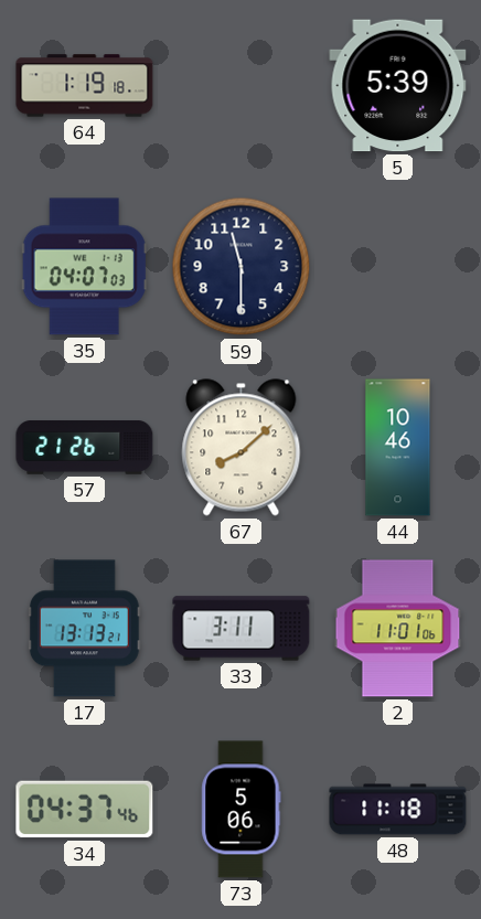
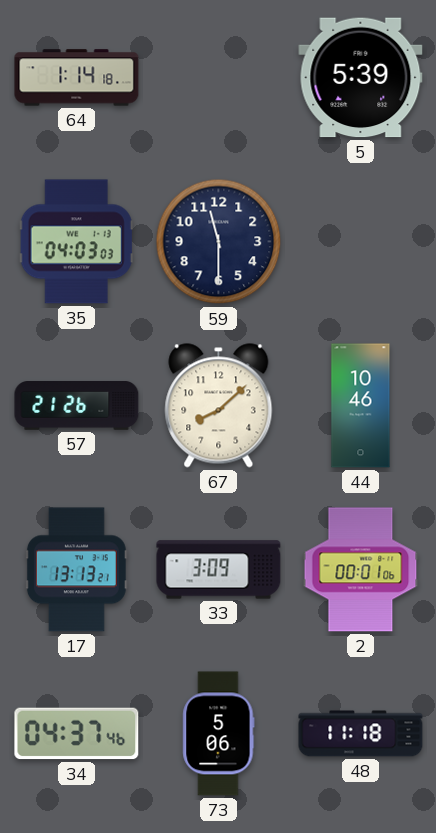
64: 1:19 -> 1:14 (77, 78)
35: 04:07 -> 04:03 (76, 242)
33: 3:11 -> 3:09 (219, 570)
2: 11:01 -> 00:01 (361, 570)
